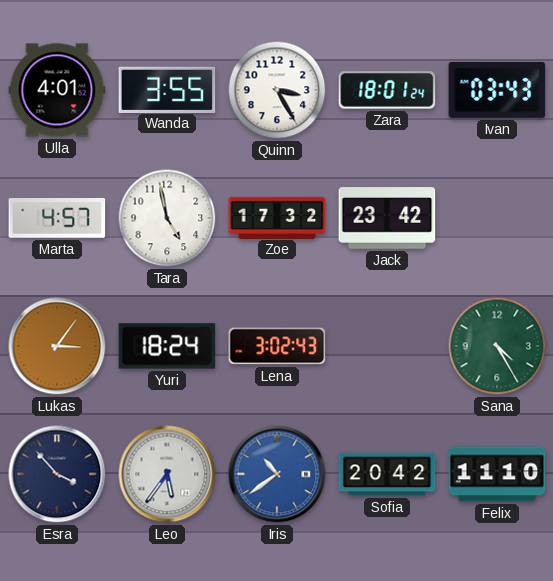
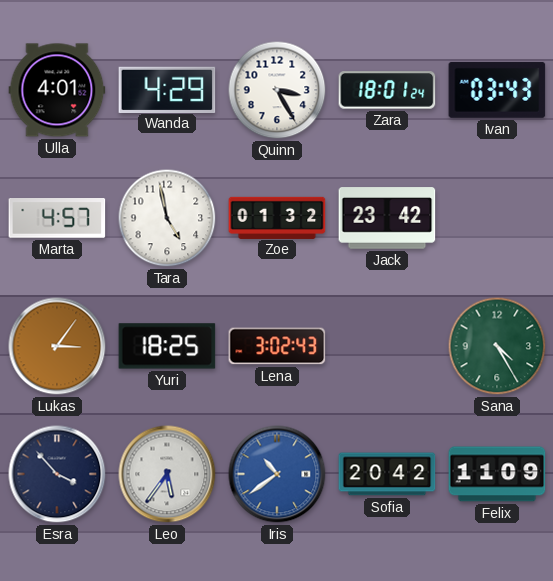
Wanda: 3:55 -> 4:29 (167, 89)
Zoe: 17:32 -> 01:32 (277, 217)
Yuri: 18:24 -> 18:25 (167, 346)
Felix: 11:10 -> 11:09 (497, 474)
